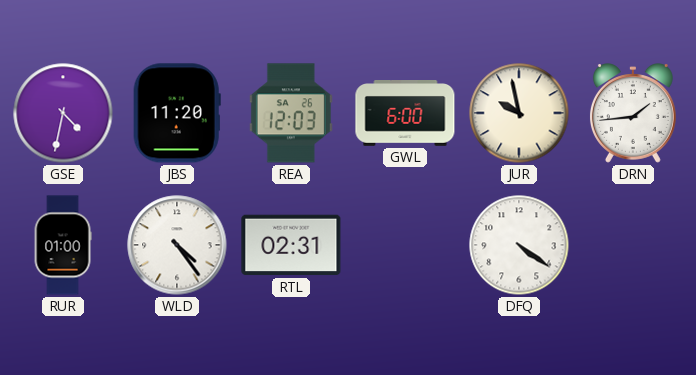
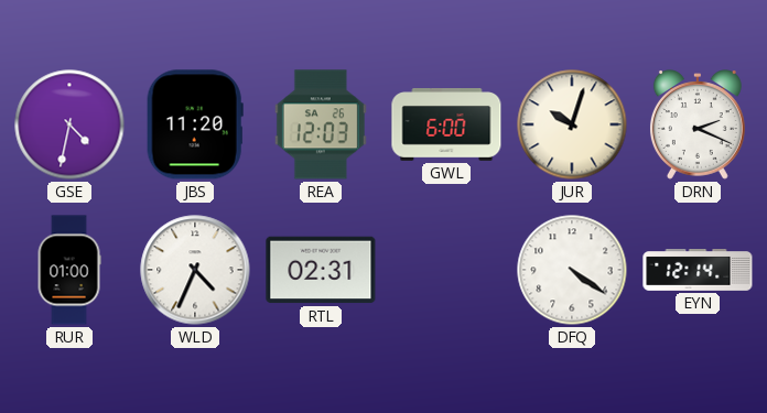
JUR: 9:58 -> 10:03 (572, 124)
DRN: 1:44 -> 2:19 (698, 124)
WLD: 4:24 -> 4:34 (195, 270)
EYN: none -> 12:14 (698, 271)
